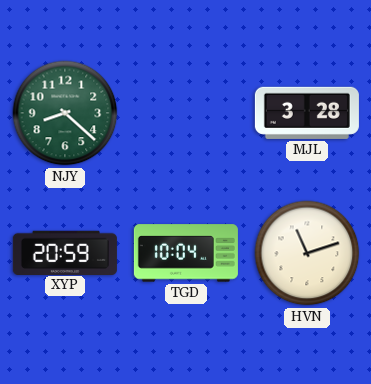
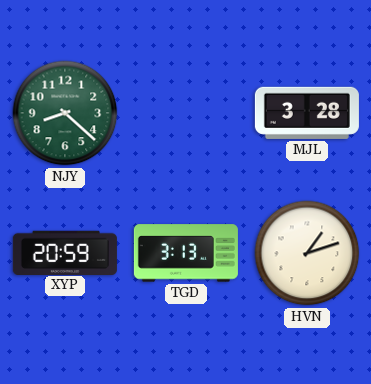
TGD: 10:04 -> 3:13 (186, 253)
HVN: 11:12 -> 1:12 (307, 253)
